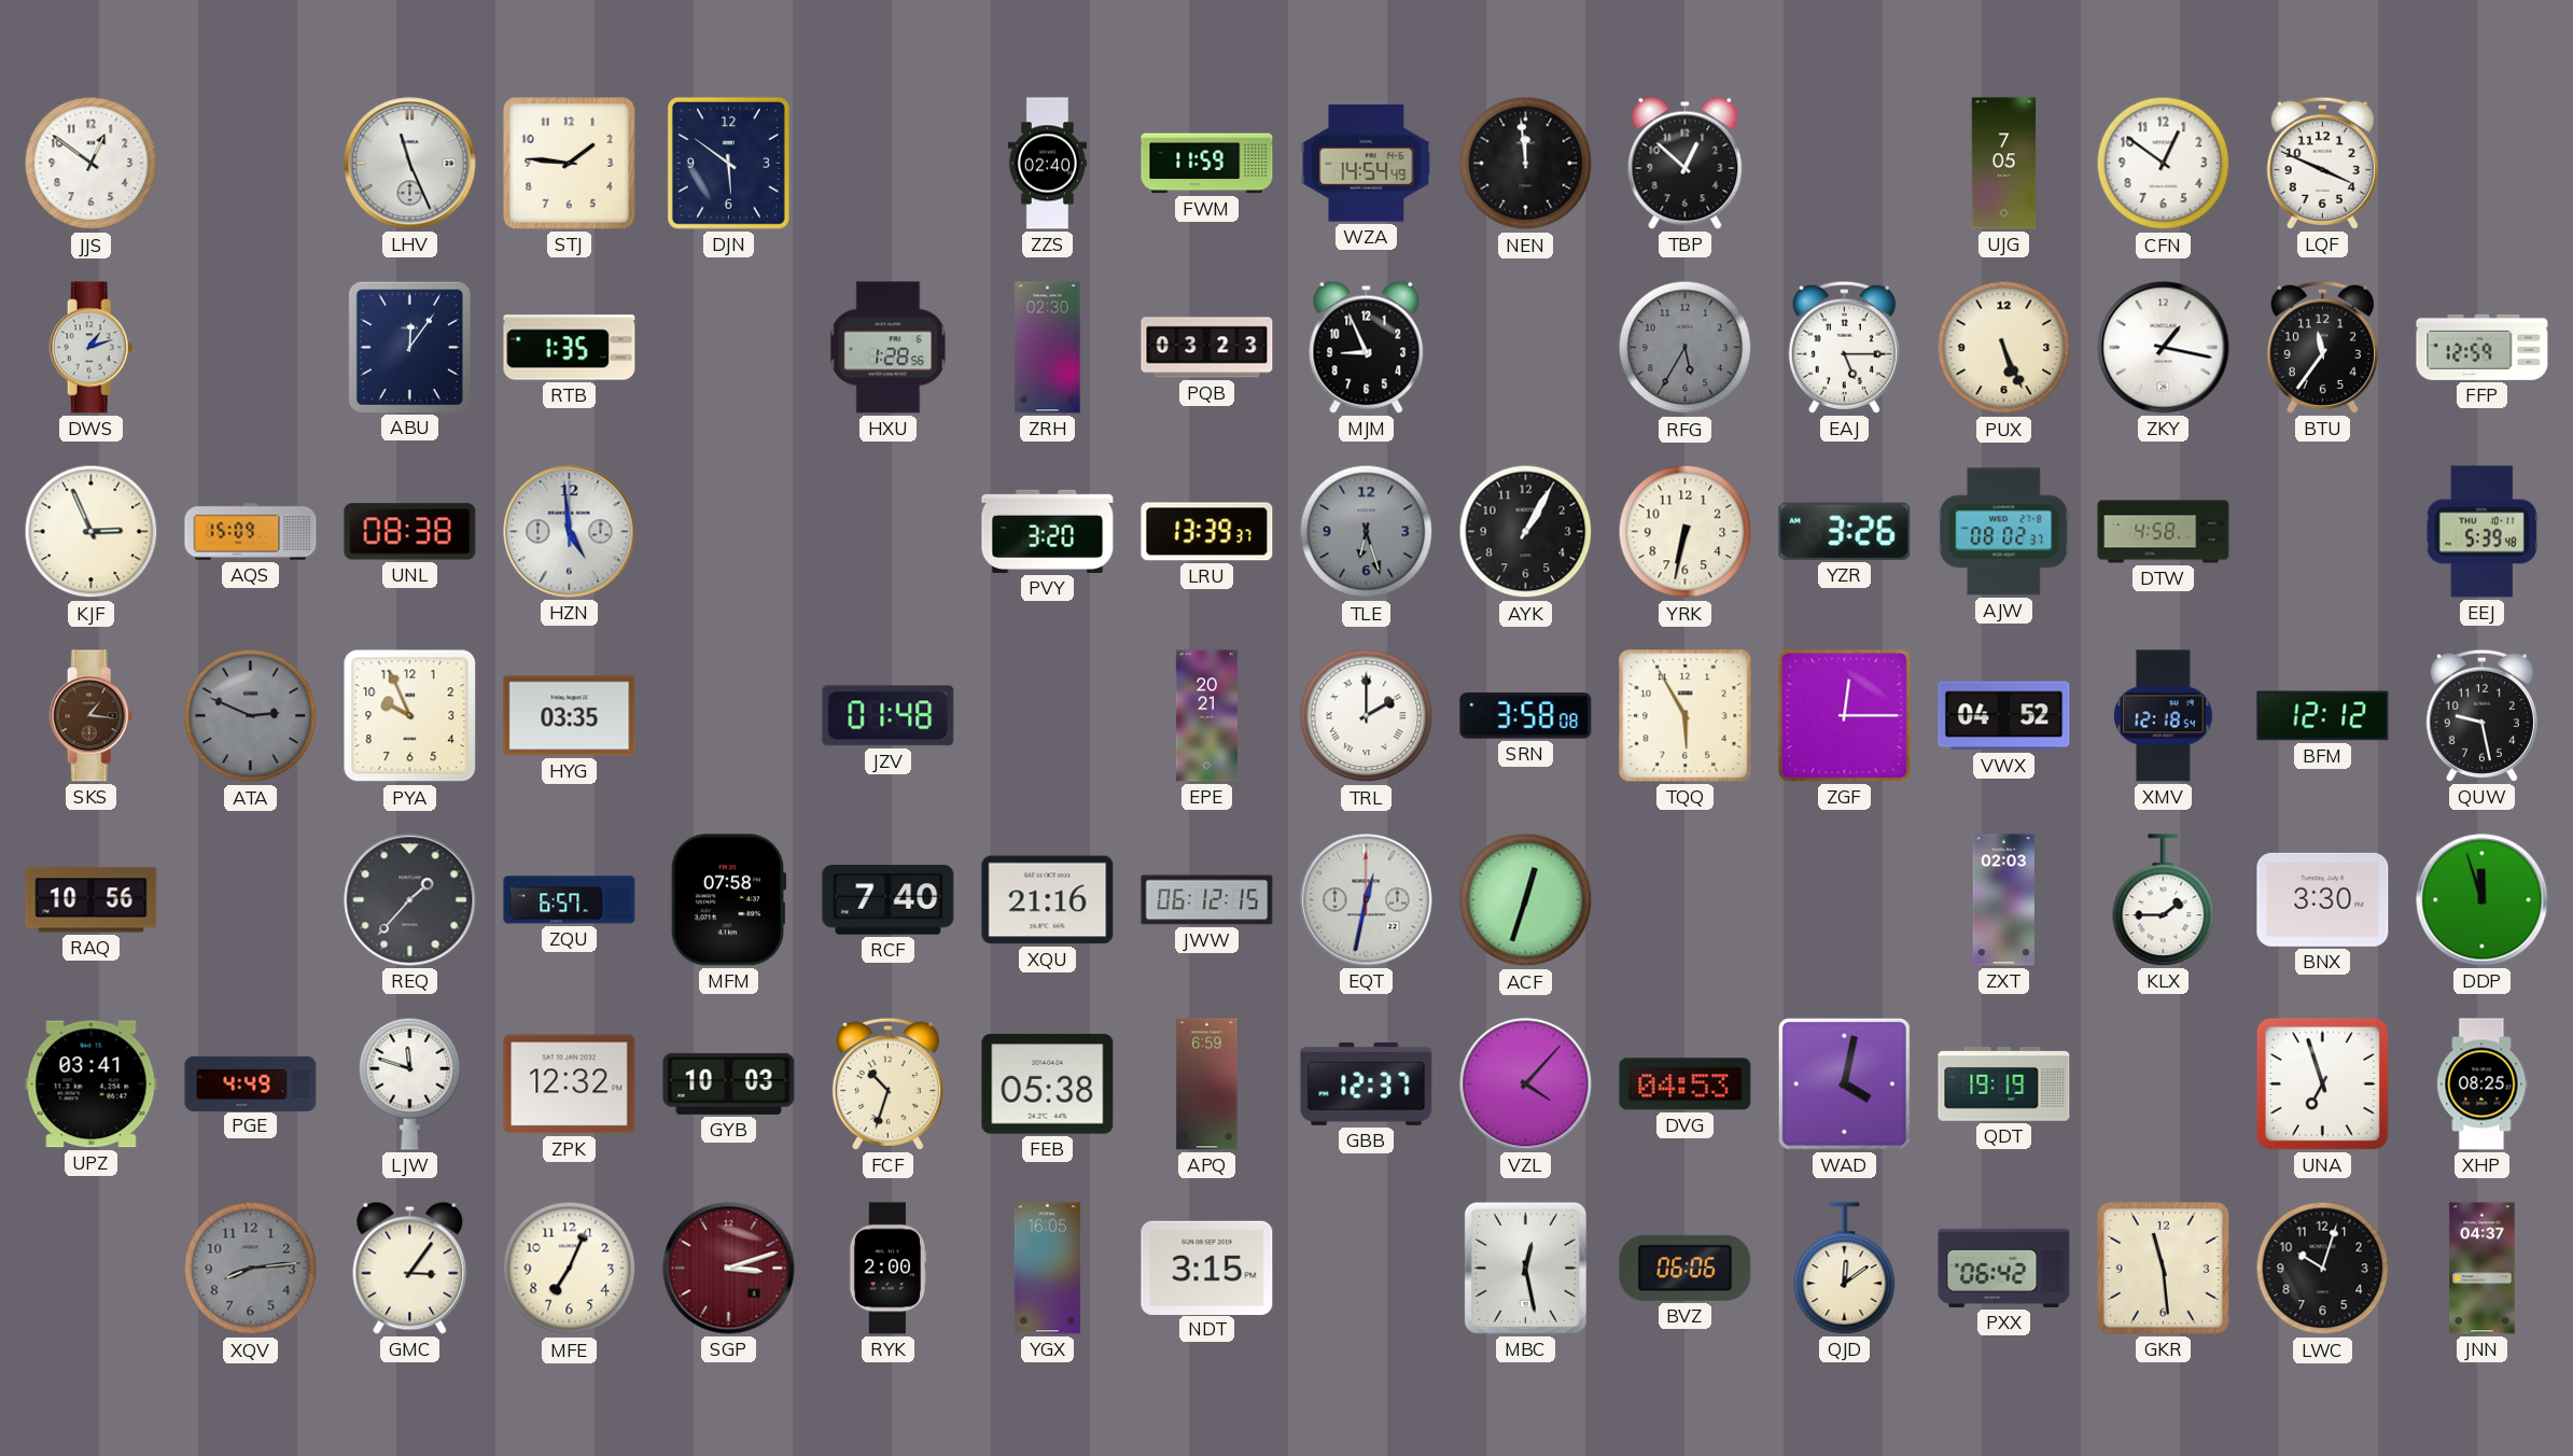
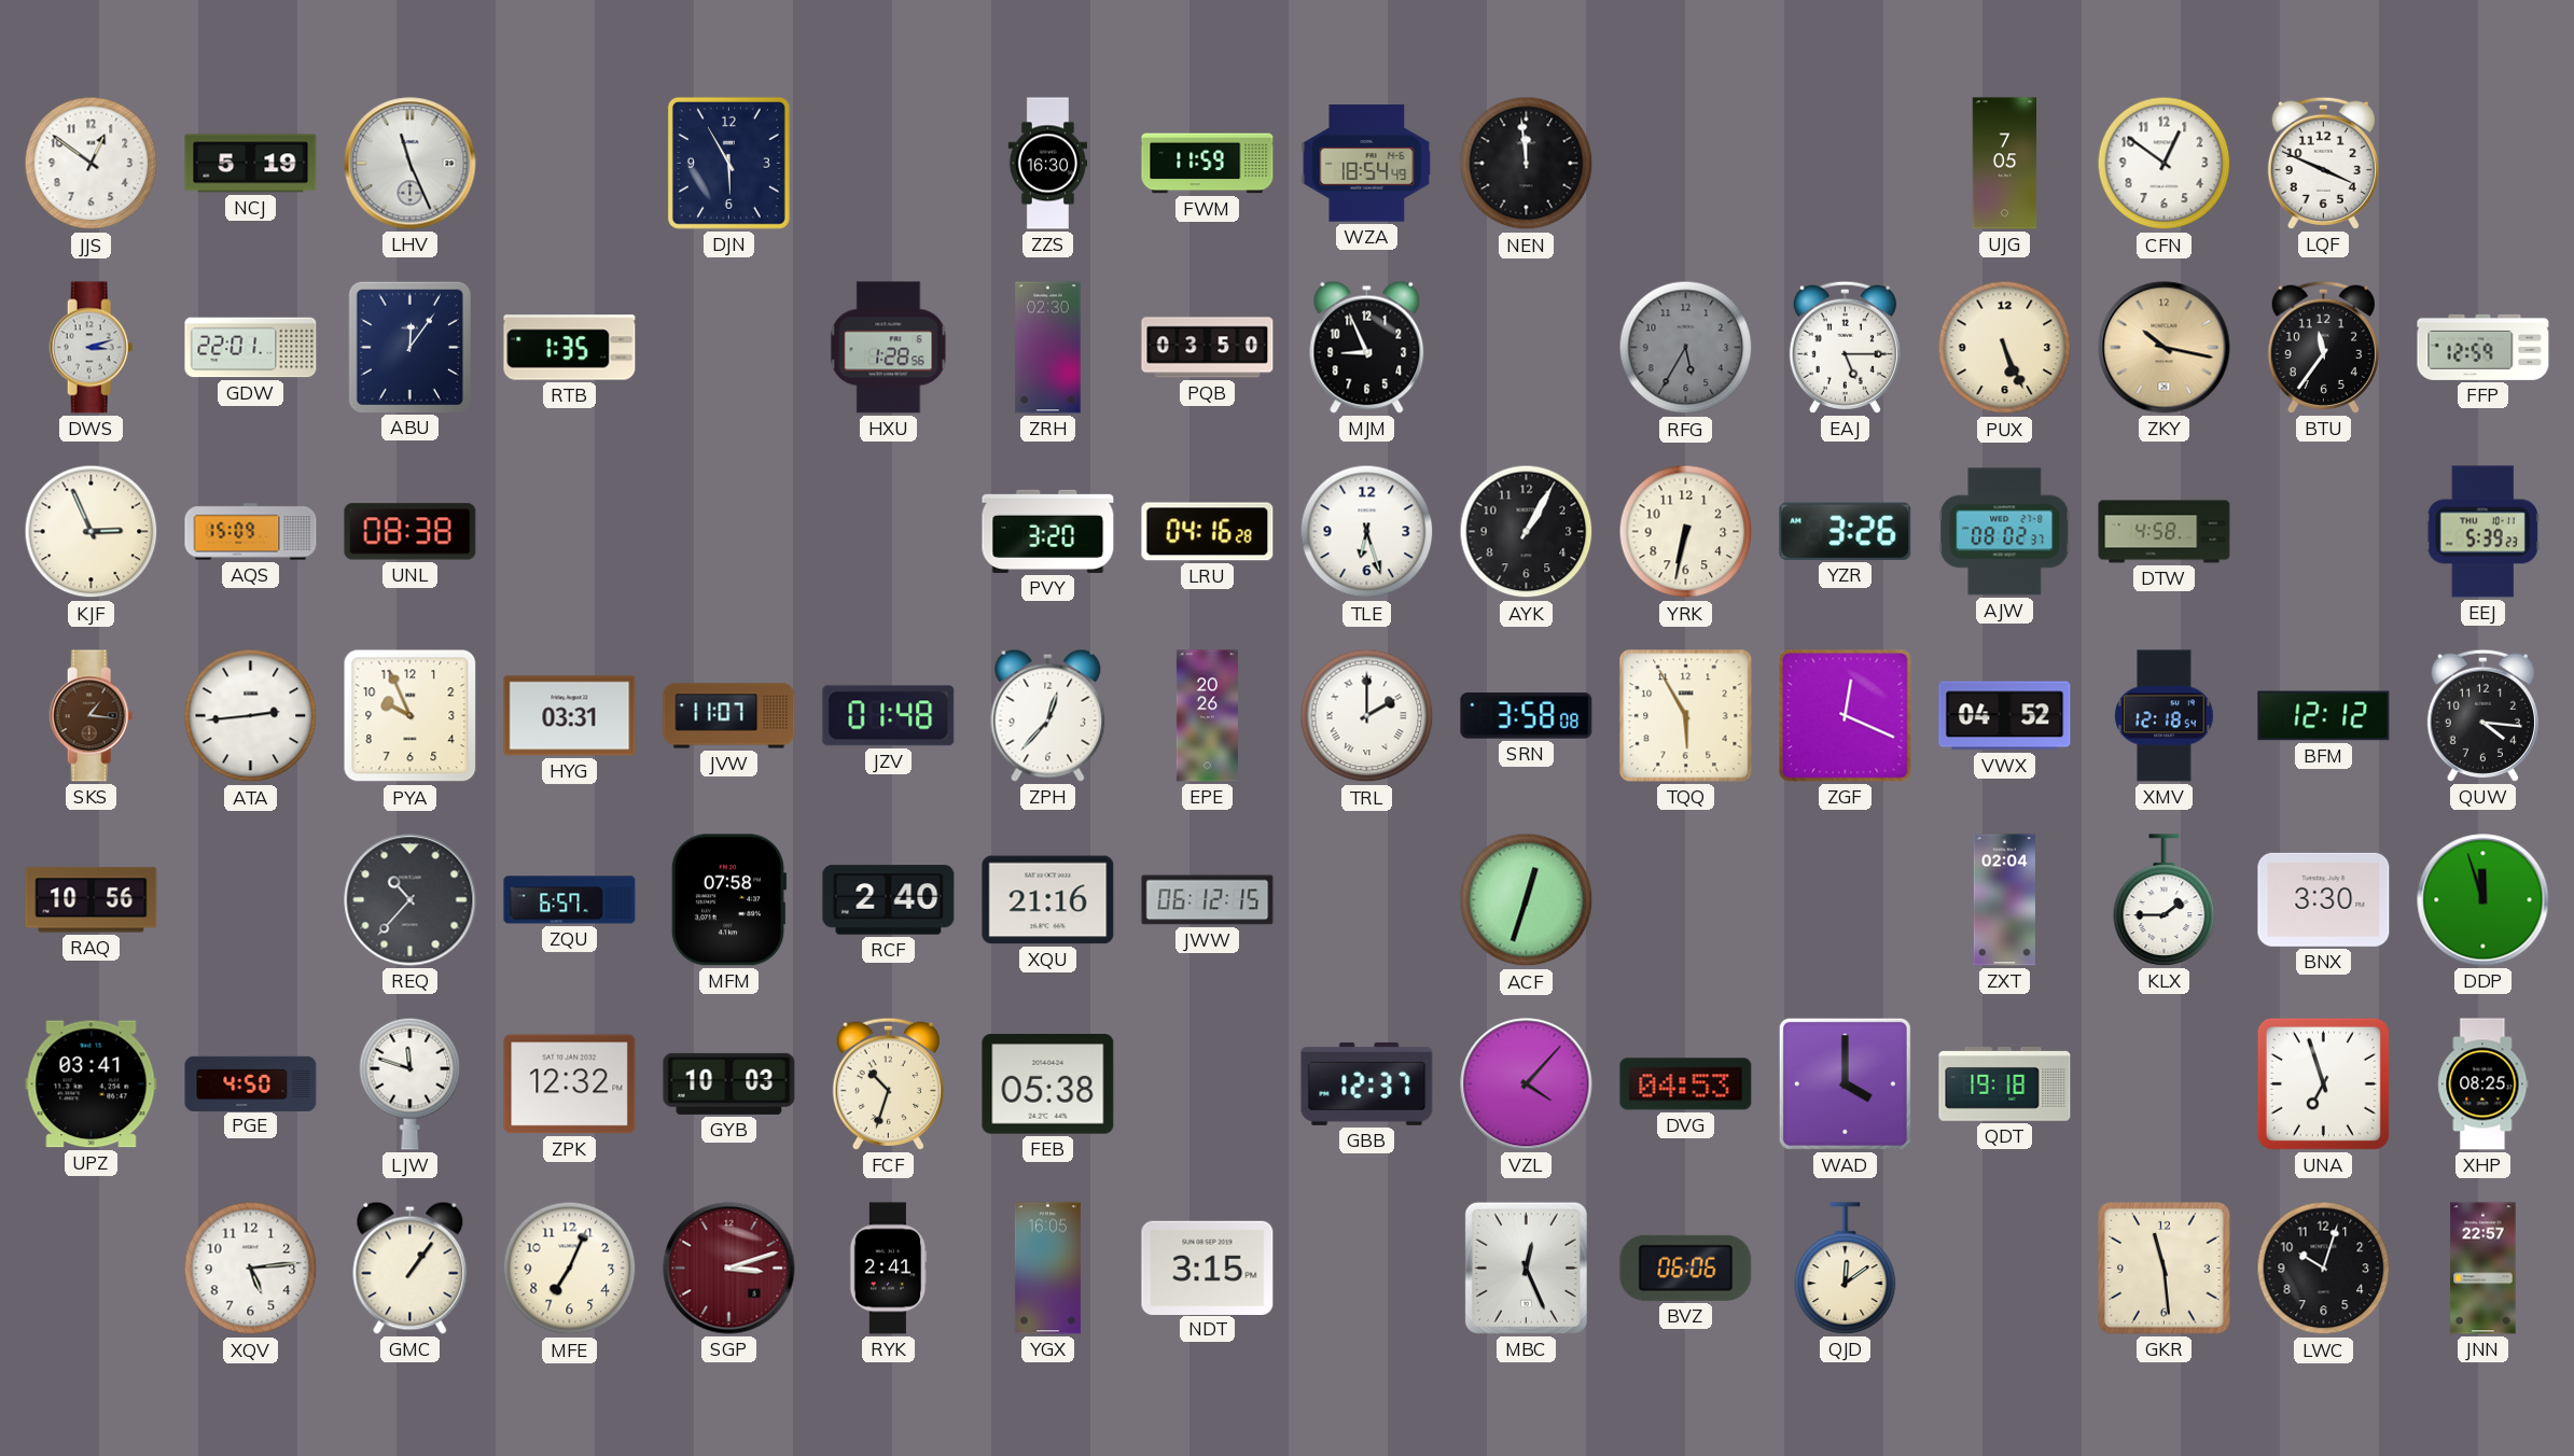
NCJ: none -> 5:19 (251, 164)
STJ: 1:46 -> none (570, 164)
DJN: 5:51 -> 5:55 (728, 163)
ZZS: 02:40 -> 16:30 (1047, 164)
WZA: 14:54 -> 18:54 (1367, 164)
TBP: 12:52 -> none (1686, 163)
DWS: 1:12 -> 3:12 (92, 348)
GDW: none -> 22:01 (251, 348)
PQB: 03:23 -> 03:50 (1208, 348)
ZKY: 1:17 -> 10:17 (2165, 348)
ZKY dial: white -> champagne (2165, 348)
HZN: 4:59 -> none (570, 532)
LRU: 13:39 -> 04:16 (1208, 532)
TLE dial: grey -> white (1367, 532)
EEJ: 5:39:48 -> 5:39:23 (2482, 532)
ATA: 2:49 -> 2:44 (251, 716)
ATA dial: grey -> white (251, 716)
HYG: 03:35 -> 03:31 (570, 716)
JVW: none -> 11:07 (729, 716)
ZPH: none -> 12:37 (1048, 715)
EPE: 20:21 -> 20:26 (1207, 716)
ZGF: 12:15 -> 12:19 (1846, 716)
QUW: 9:28 -> 4:16 (2482, 715)
REQ: 1:37 -> 10:37 (411, 900)
RCF: 7:40 -> 2:40 (889, 900)
EQT: 12:32 -> none (1367, 900)
ZXT: 02:03 -> 02:04 (2004, 900)
PGE: 4:49 -> 4:50 (251, 1083)
APQ: 6:59 -> none (1207, 1084)
WAD: 4:02 -> 4:00 (1845, 1083)
QDT: 19:19 -> 19:18 (2005, 1084)
XQV: 8:14 -> 5:14 (251, 1269)
XQV dial: grey -> white (251, 1269)
GMC: 3:06 -> 1:06 (411, 1268)
RYK: 2:00 -> 2:41 (888, 1269)
MBC: 12:28 -> 12:26 (1526, 1268)
PXX: 06:42 -> none (2004, 1268)
JNN: 04:37 -> 22:57 (2483, 1269)
